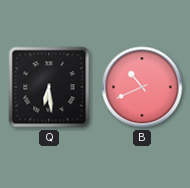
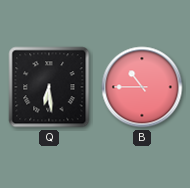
B: 10:41 -> 10:45 (142, 87)
